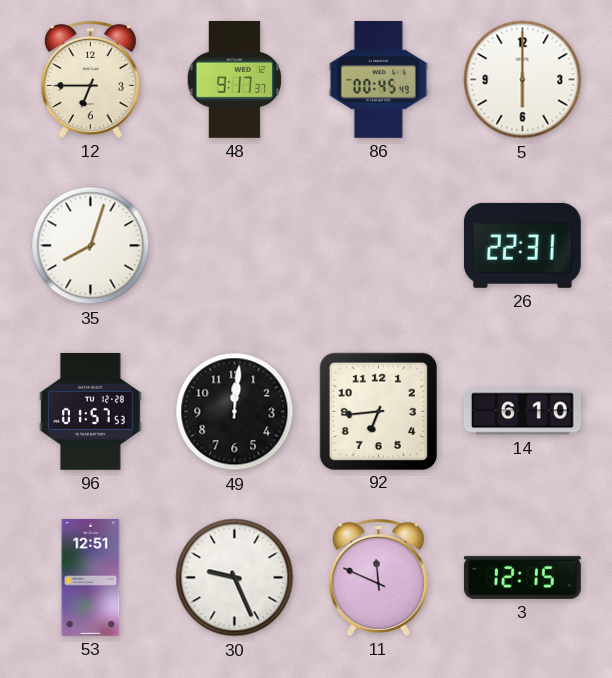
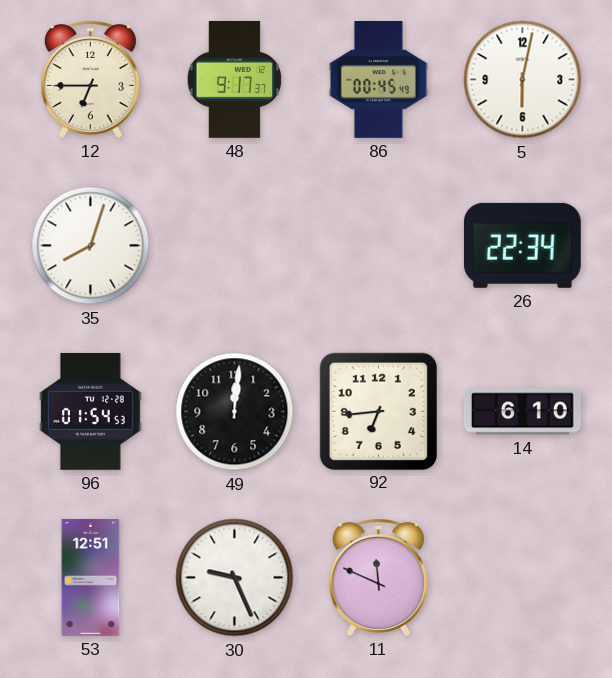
5: 6:00 -> 6:02 (523, 80)
26: 22:31 -> 22:34 (522, 245)
96: 01:57 -> 01:54 (91, 411)
3: 12:15 -> none (522, 577)
